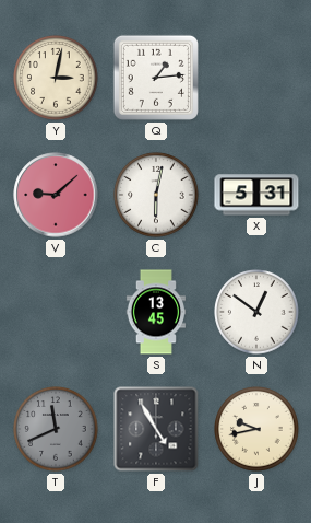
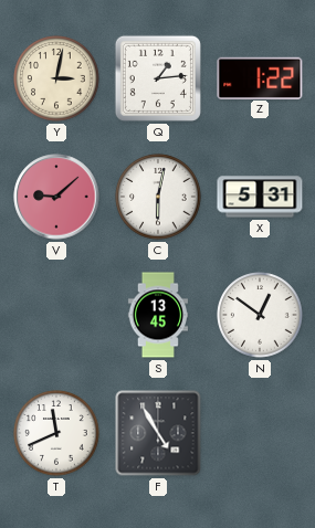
Z: none -> 1:22 (260, 77)
T dial: grey -> white (56, 433)
J: 9:43 -> none (256, 429)
